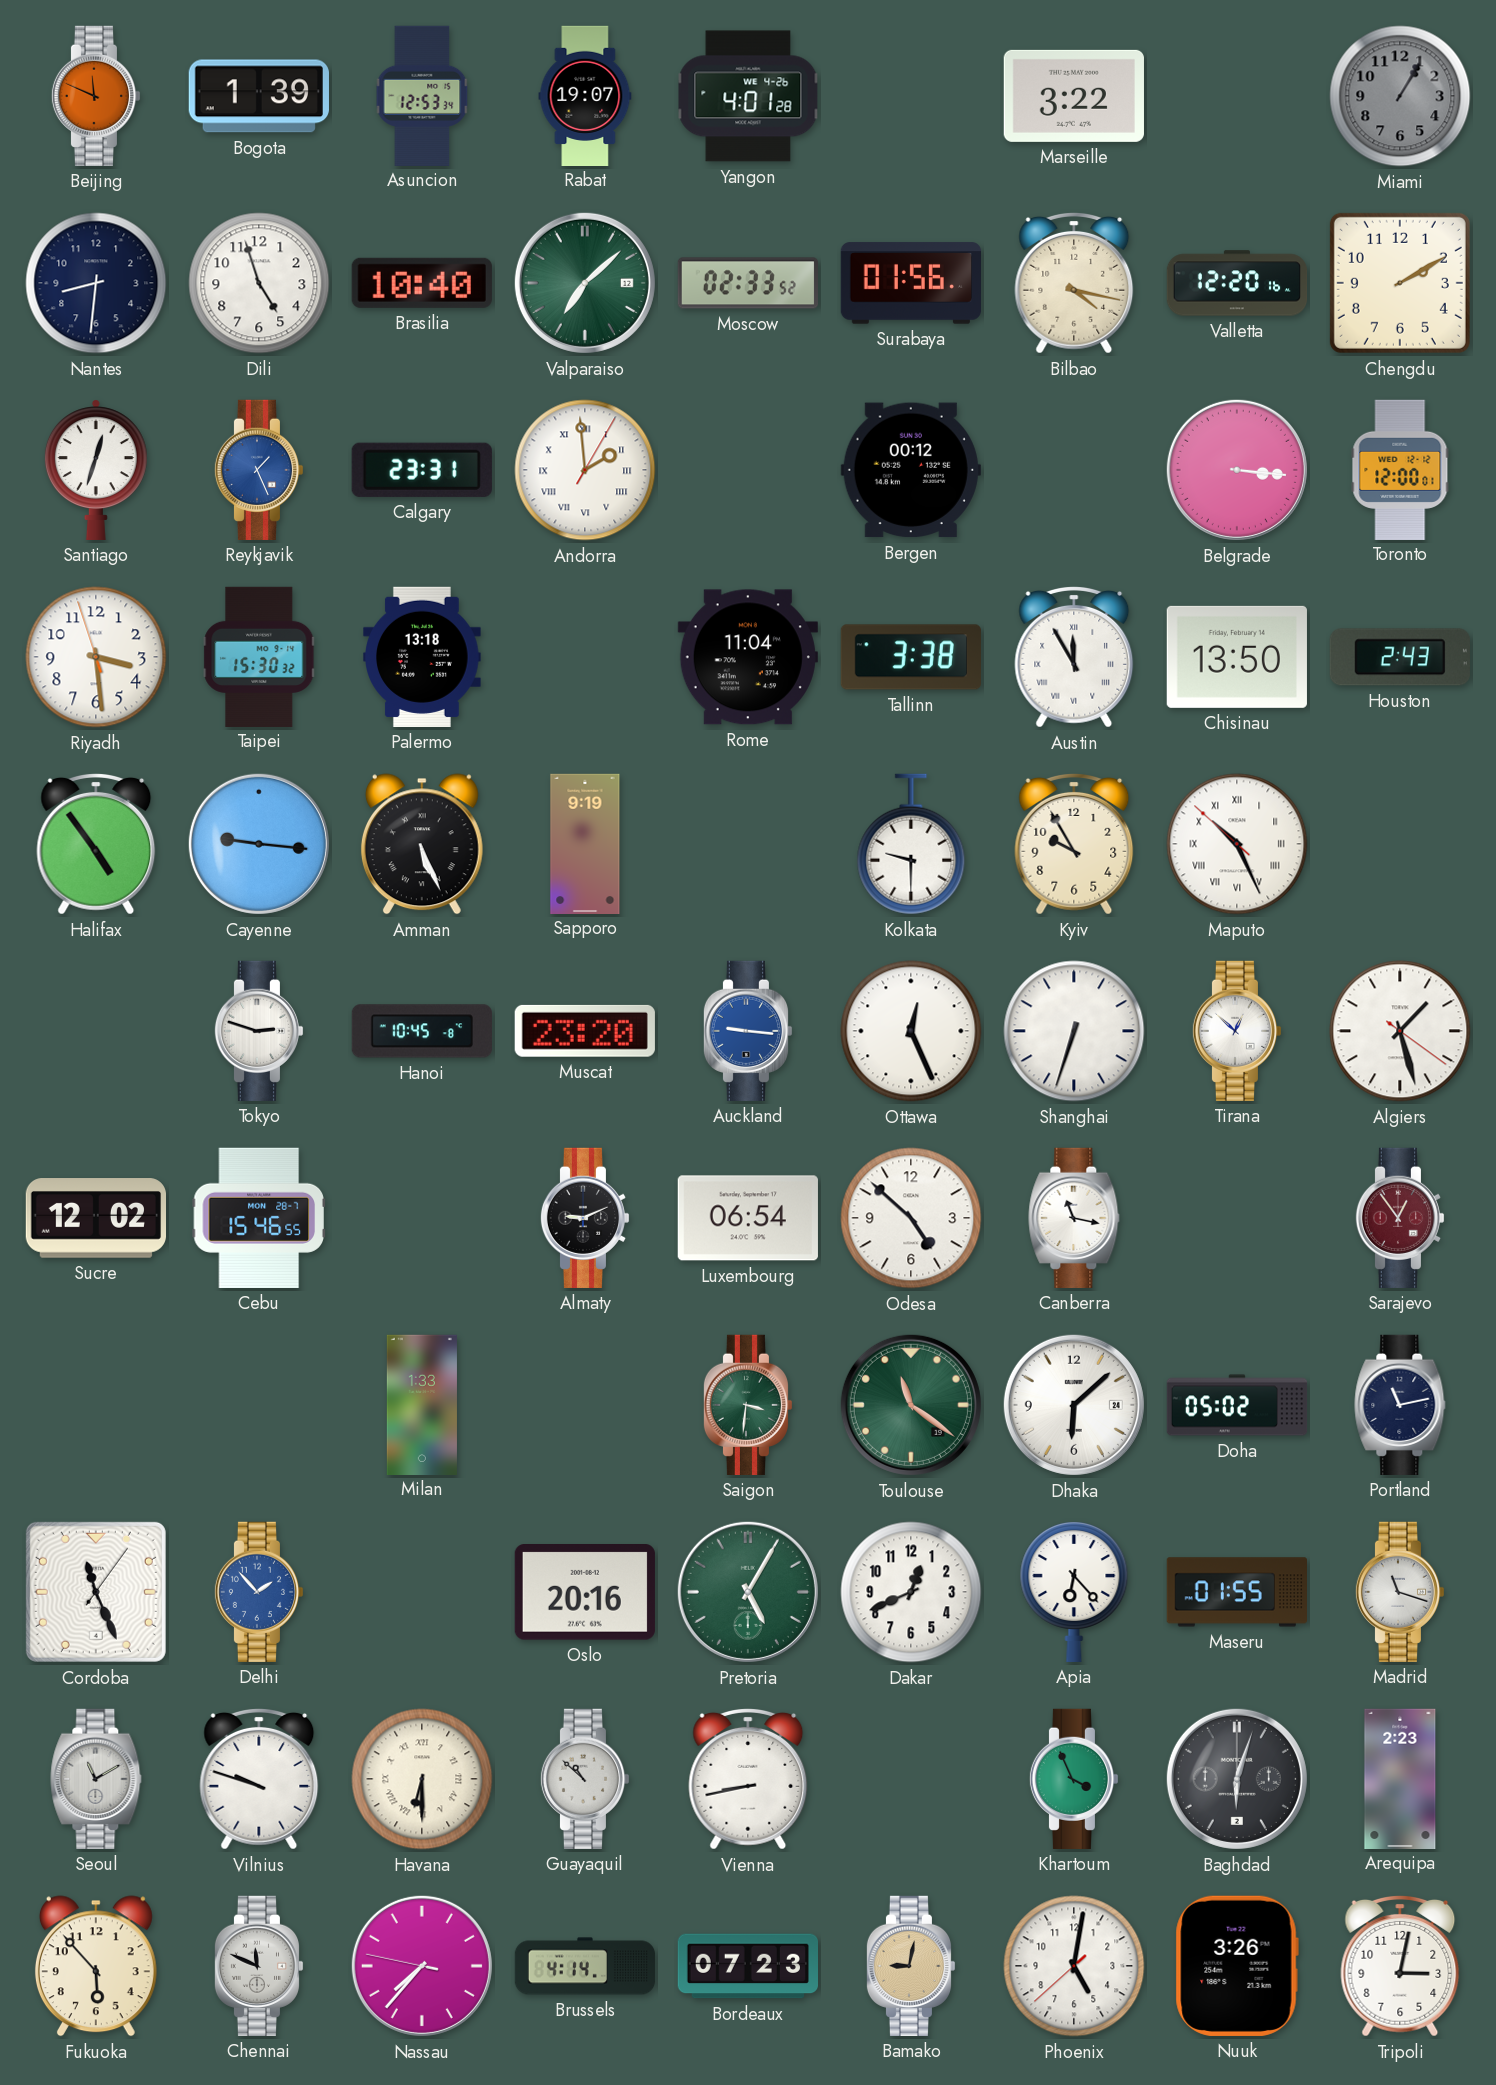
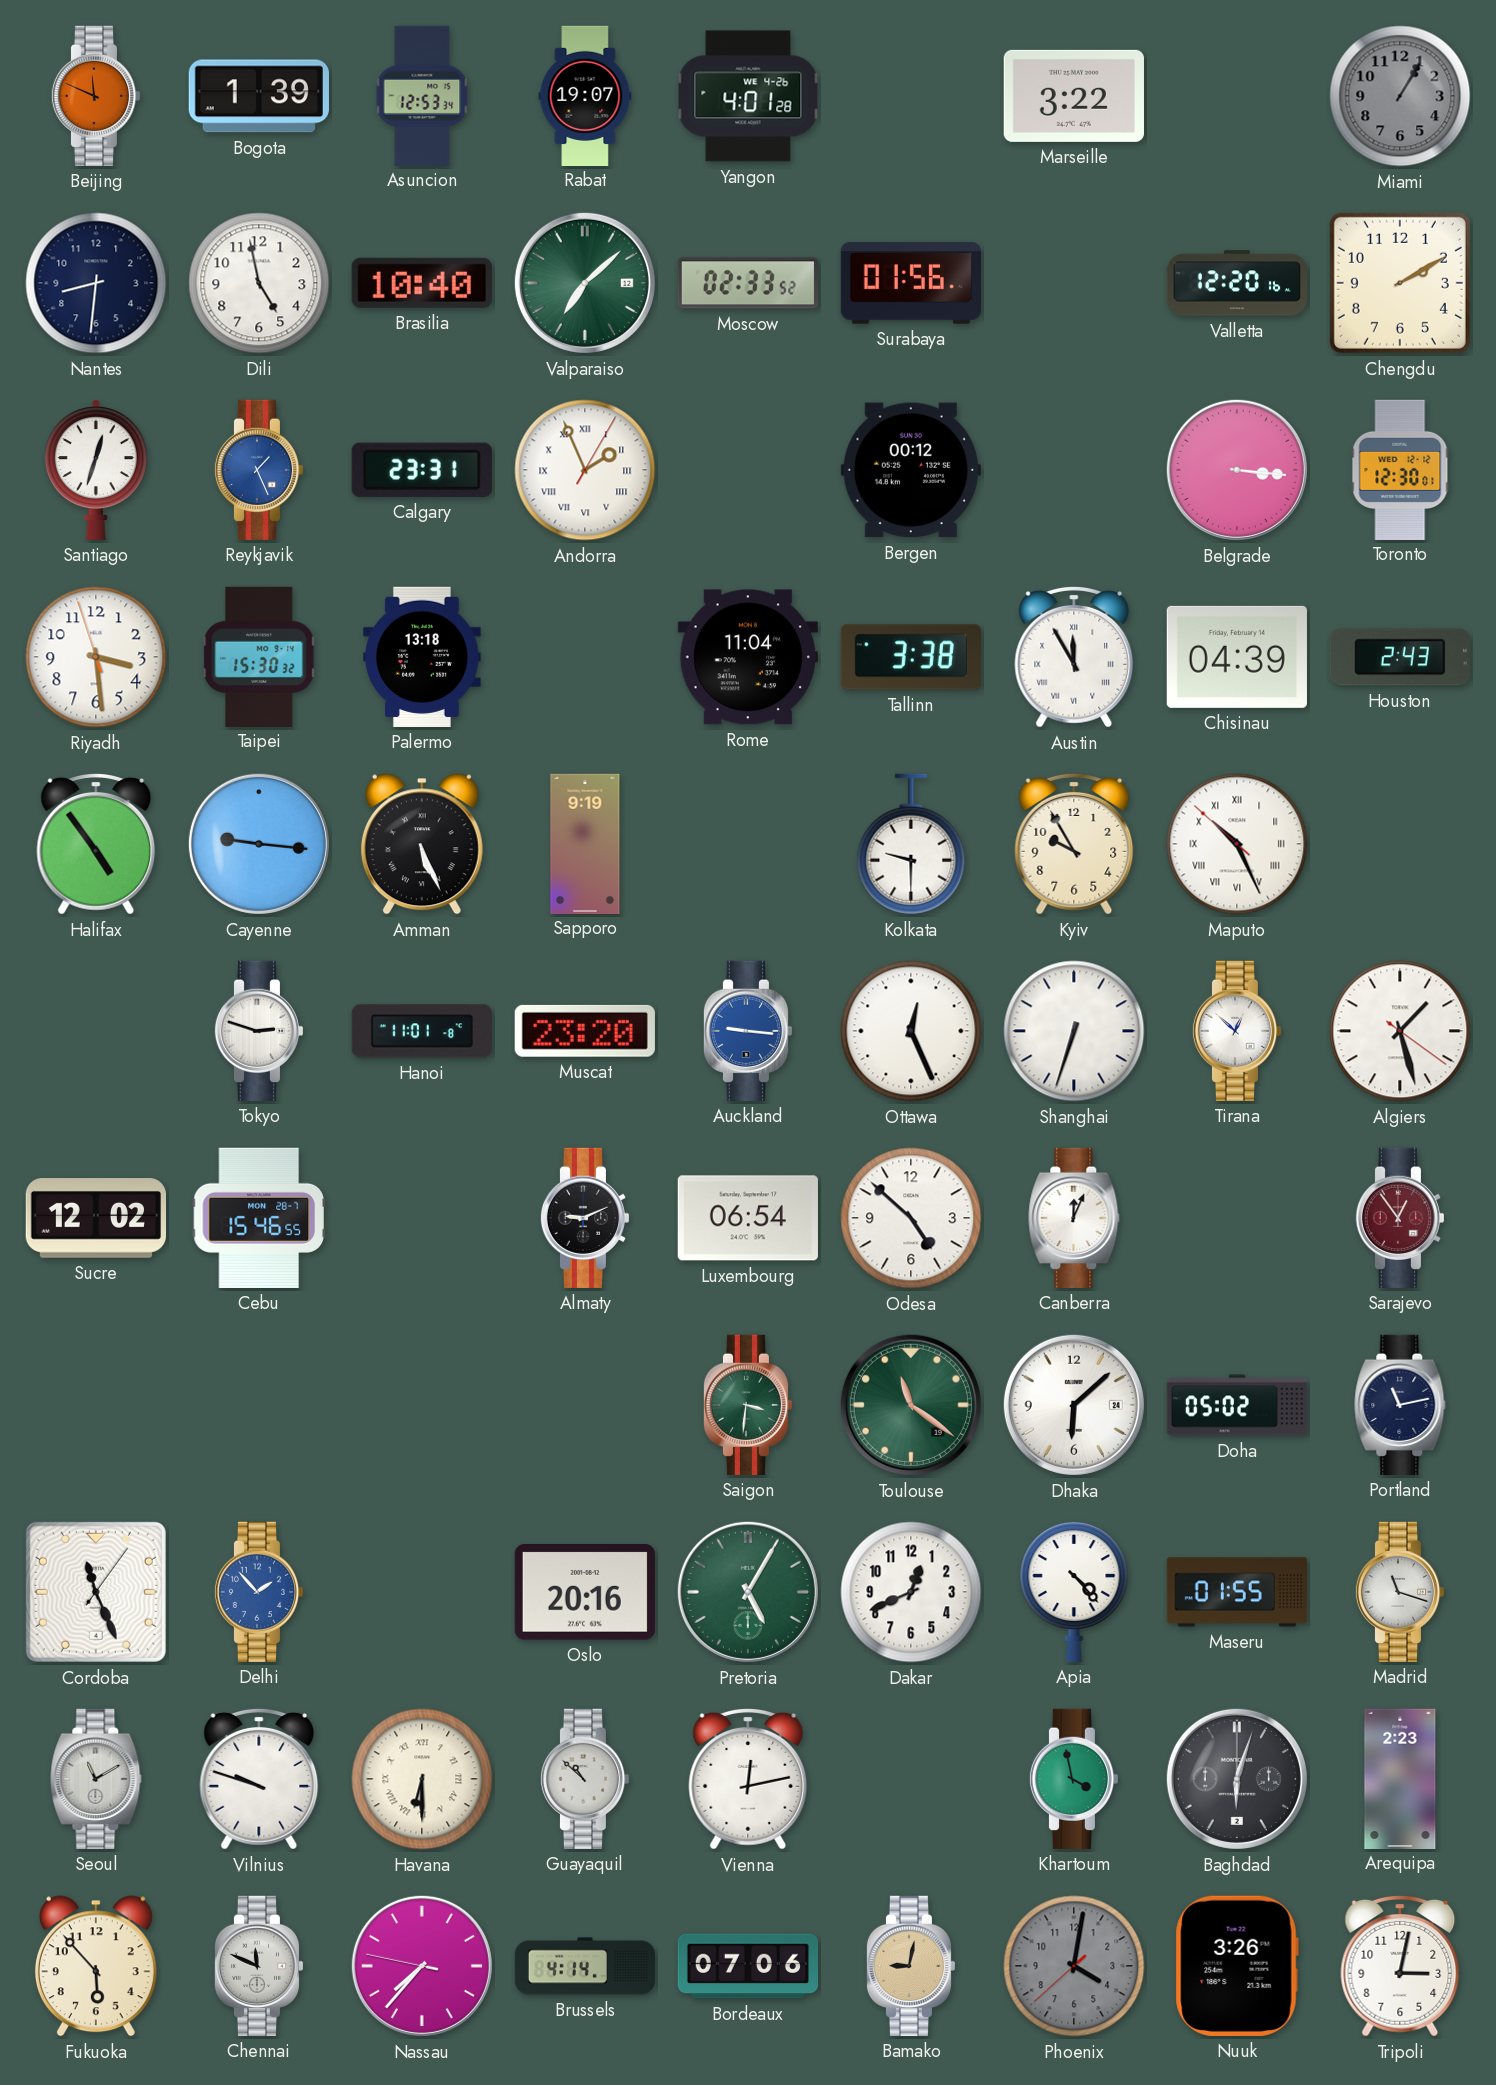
Dili: 4:57 -> 4:58 (259, 283)
Bilbao: 4:17 -> none (1074, 284)
Andorra: 1:59 -> 1:56 (585, 470)
Toronto: 12:00 -> 12:30 (1400, 469)
Chisinau: 13:50 -> 04:39 (1237, 657)
Hanoi: 10:45 -> 11:01 (422, 1031)
Canberra: 11:17 -> 12:04 (1074, 1218)
Milan: 1:33 -> none (422, 1404)
Apia: 6:23 -> 4:23 (1074, 1592)
Vienna: 8:43 -> 12:13 (748, 1780)
Khartoum: 3:56 -> 3:58 (1074, 1779)
Bordeaux: 07:23 -> 07:06 (747, 1966)
Phoenix: 5:01 -> 4:01 (1074, 1966)
Phoenix dial: white -> grey (1074, 1966)
